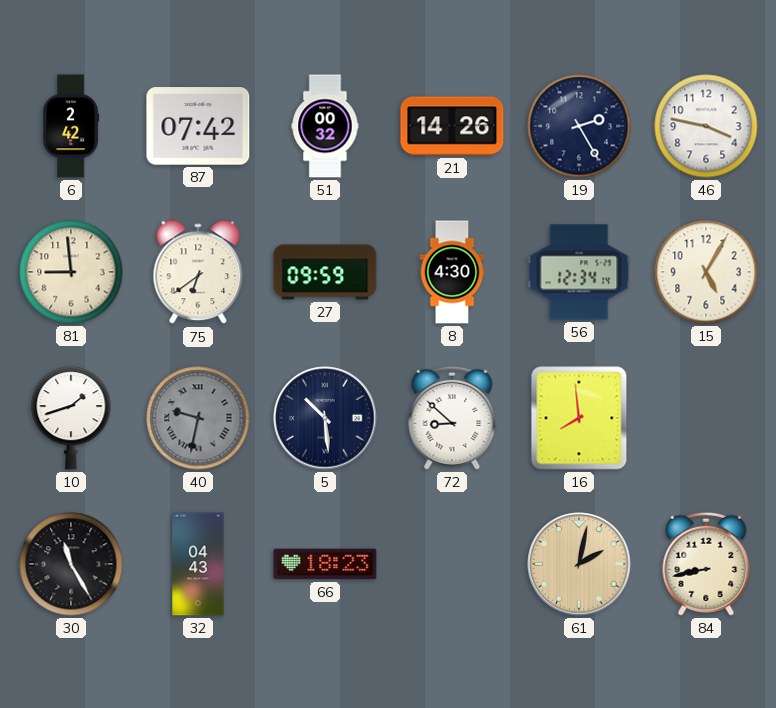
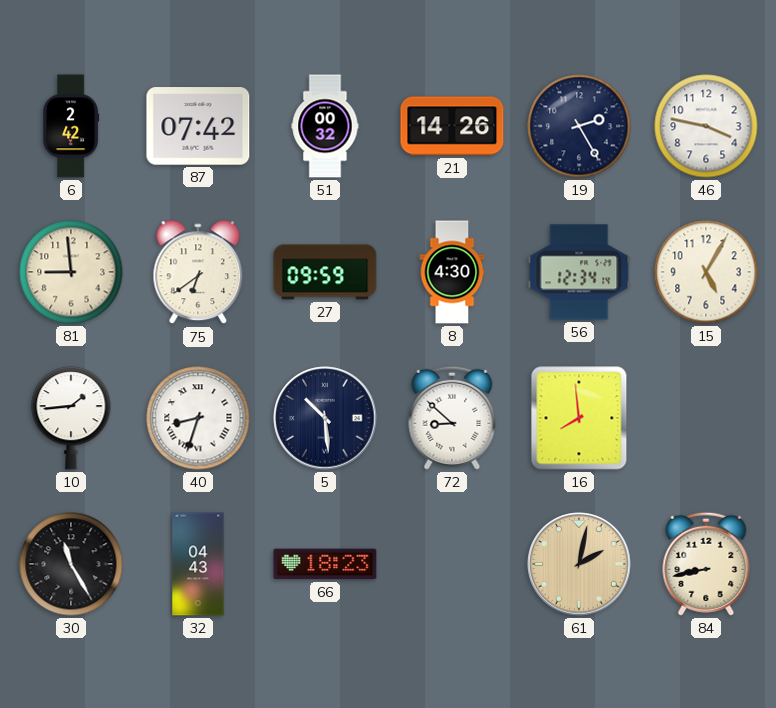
10: 1:42 -> 1:44 (71, 418)
40: 9:32 -> 8:33 (198, 418)
40 dial: grey -> white (198, 418)
